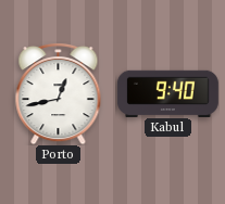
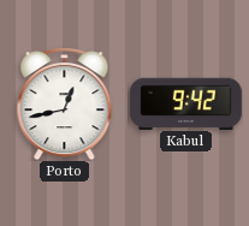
Kabul: 9:40 -> 9:42 (185, 103)
